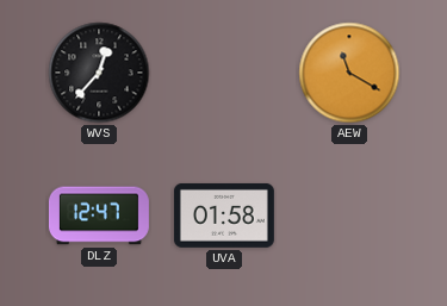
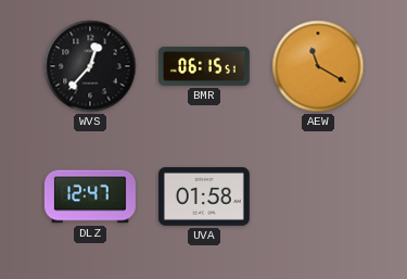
BMR: none -> 06:15 (204, 66)
